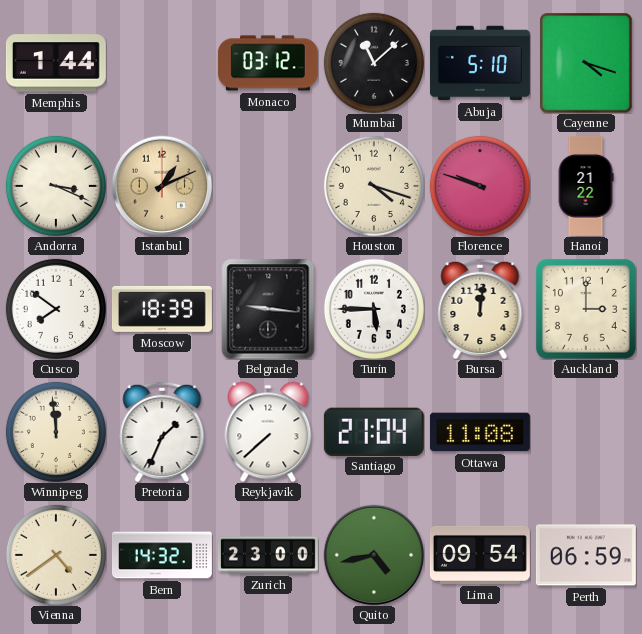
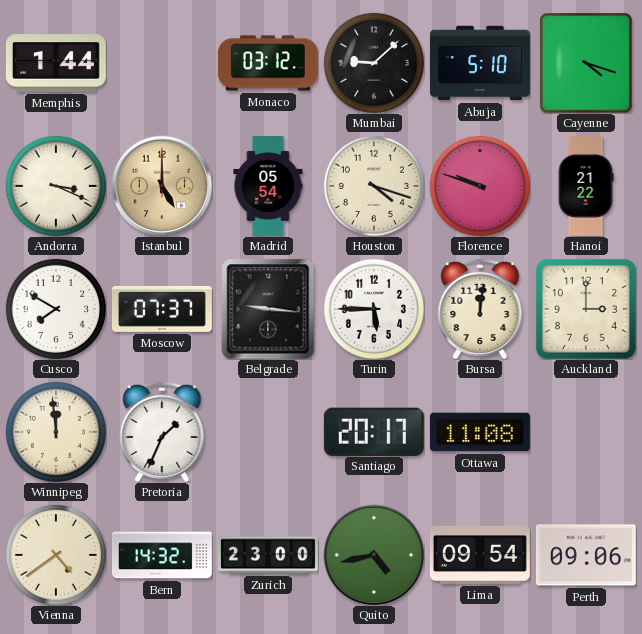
Mumbai: 11:08 -> 9:08 (374, 63)
Istanbul: 1:11 -> 5:00 (162, 186)
Madrid: none -> 05:54 (268, 186)
Cusco: 7:51 -> 7:50 (56, 309)
Moscow: 18:39 -> 07:37 (162, 310)
Reykjavik: 7:38 -> none (268, 432)
Santiago: 21:04 -> 20:17 (374, 431)
Perth: 06:59 -> 09:06 (586, 555)
